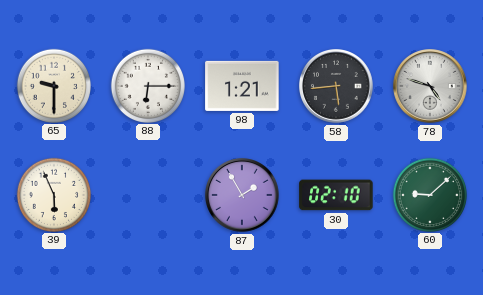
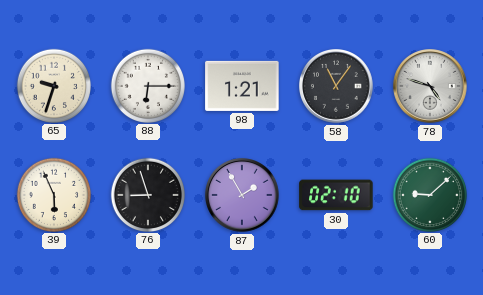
65: 9:30 -> 9:33 (53, 85)
58: 5:44 -> 11:06 (337, 87)
76: none -> 8:57 (147, 194)
